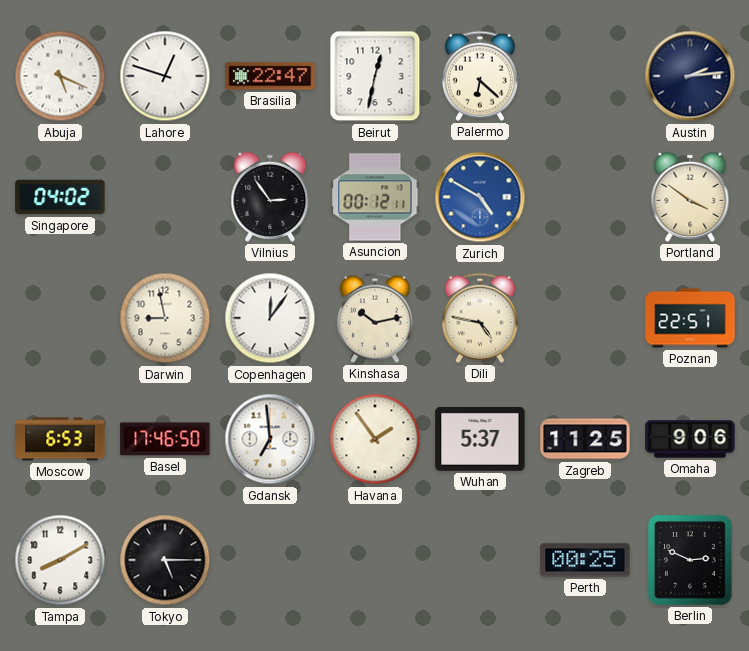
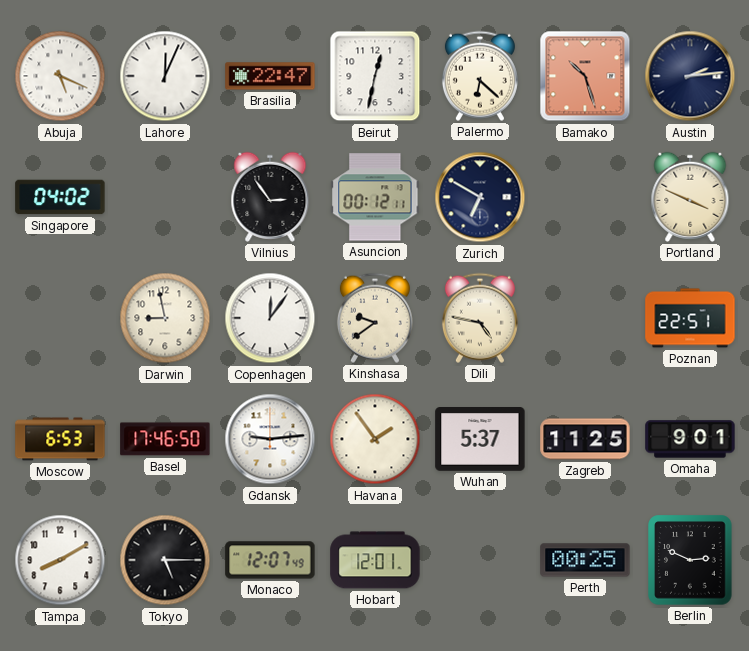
Lahore: 12:48 -> 12:04 (165, 76)
Bamako: none -> 10:27 (585, 76)
Zurich: 4:50 -> 6:50 (480, 197)
Zurich dial: blue -> navy (480, 197)
Portland: 3:51 -> 3:49 (690, 197)
Kinshasa: 10:13 -> 9:39 (375, 318)
Gdansk: 6:59 -> 9:14 (270, 439)
Omaha: 9:06 -> 9:01 (690, 439)
Monaco: none -> 12:07 (270, 560)
Hobart: none -> 12:01 (375, 560)
